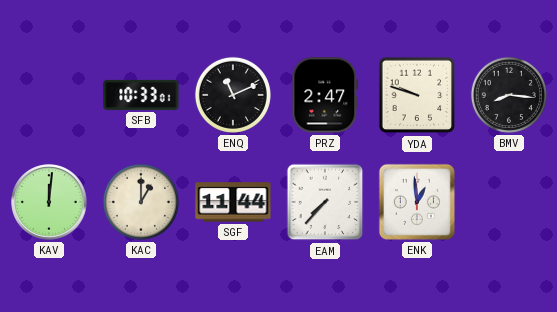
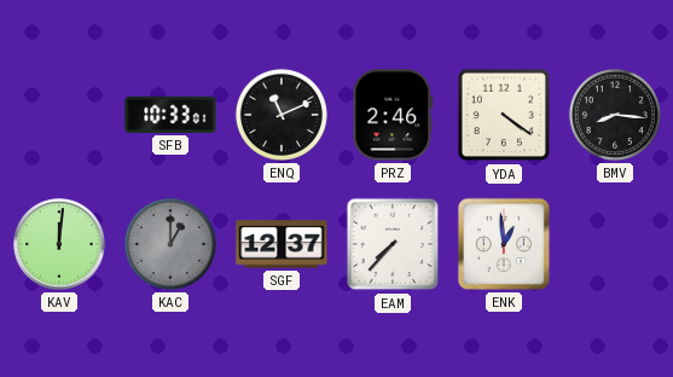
PRZ: 2:47 -> 2:46 (393, 115)
YDA: 9:48 -> 4:21 (504, 115)
KAC dial: cream -> grey (170, 244)
SGF: 11:44 -> 12:37 (282, 244)
